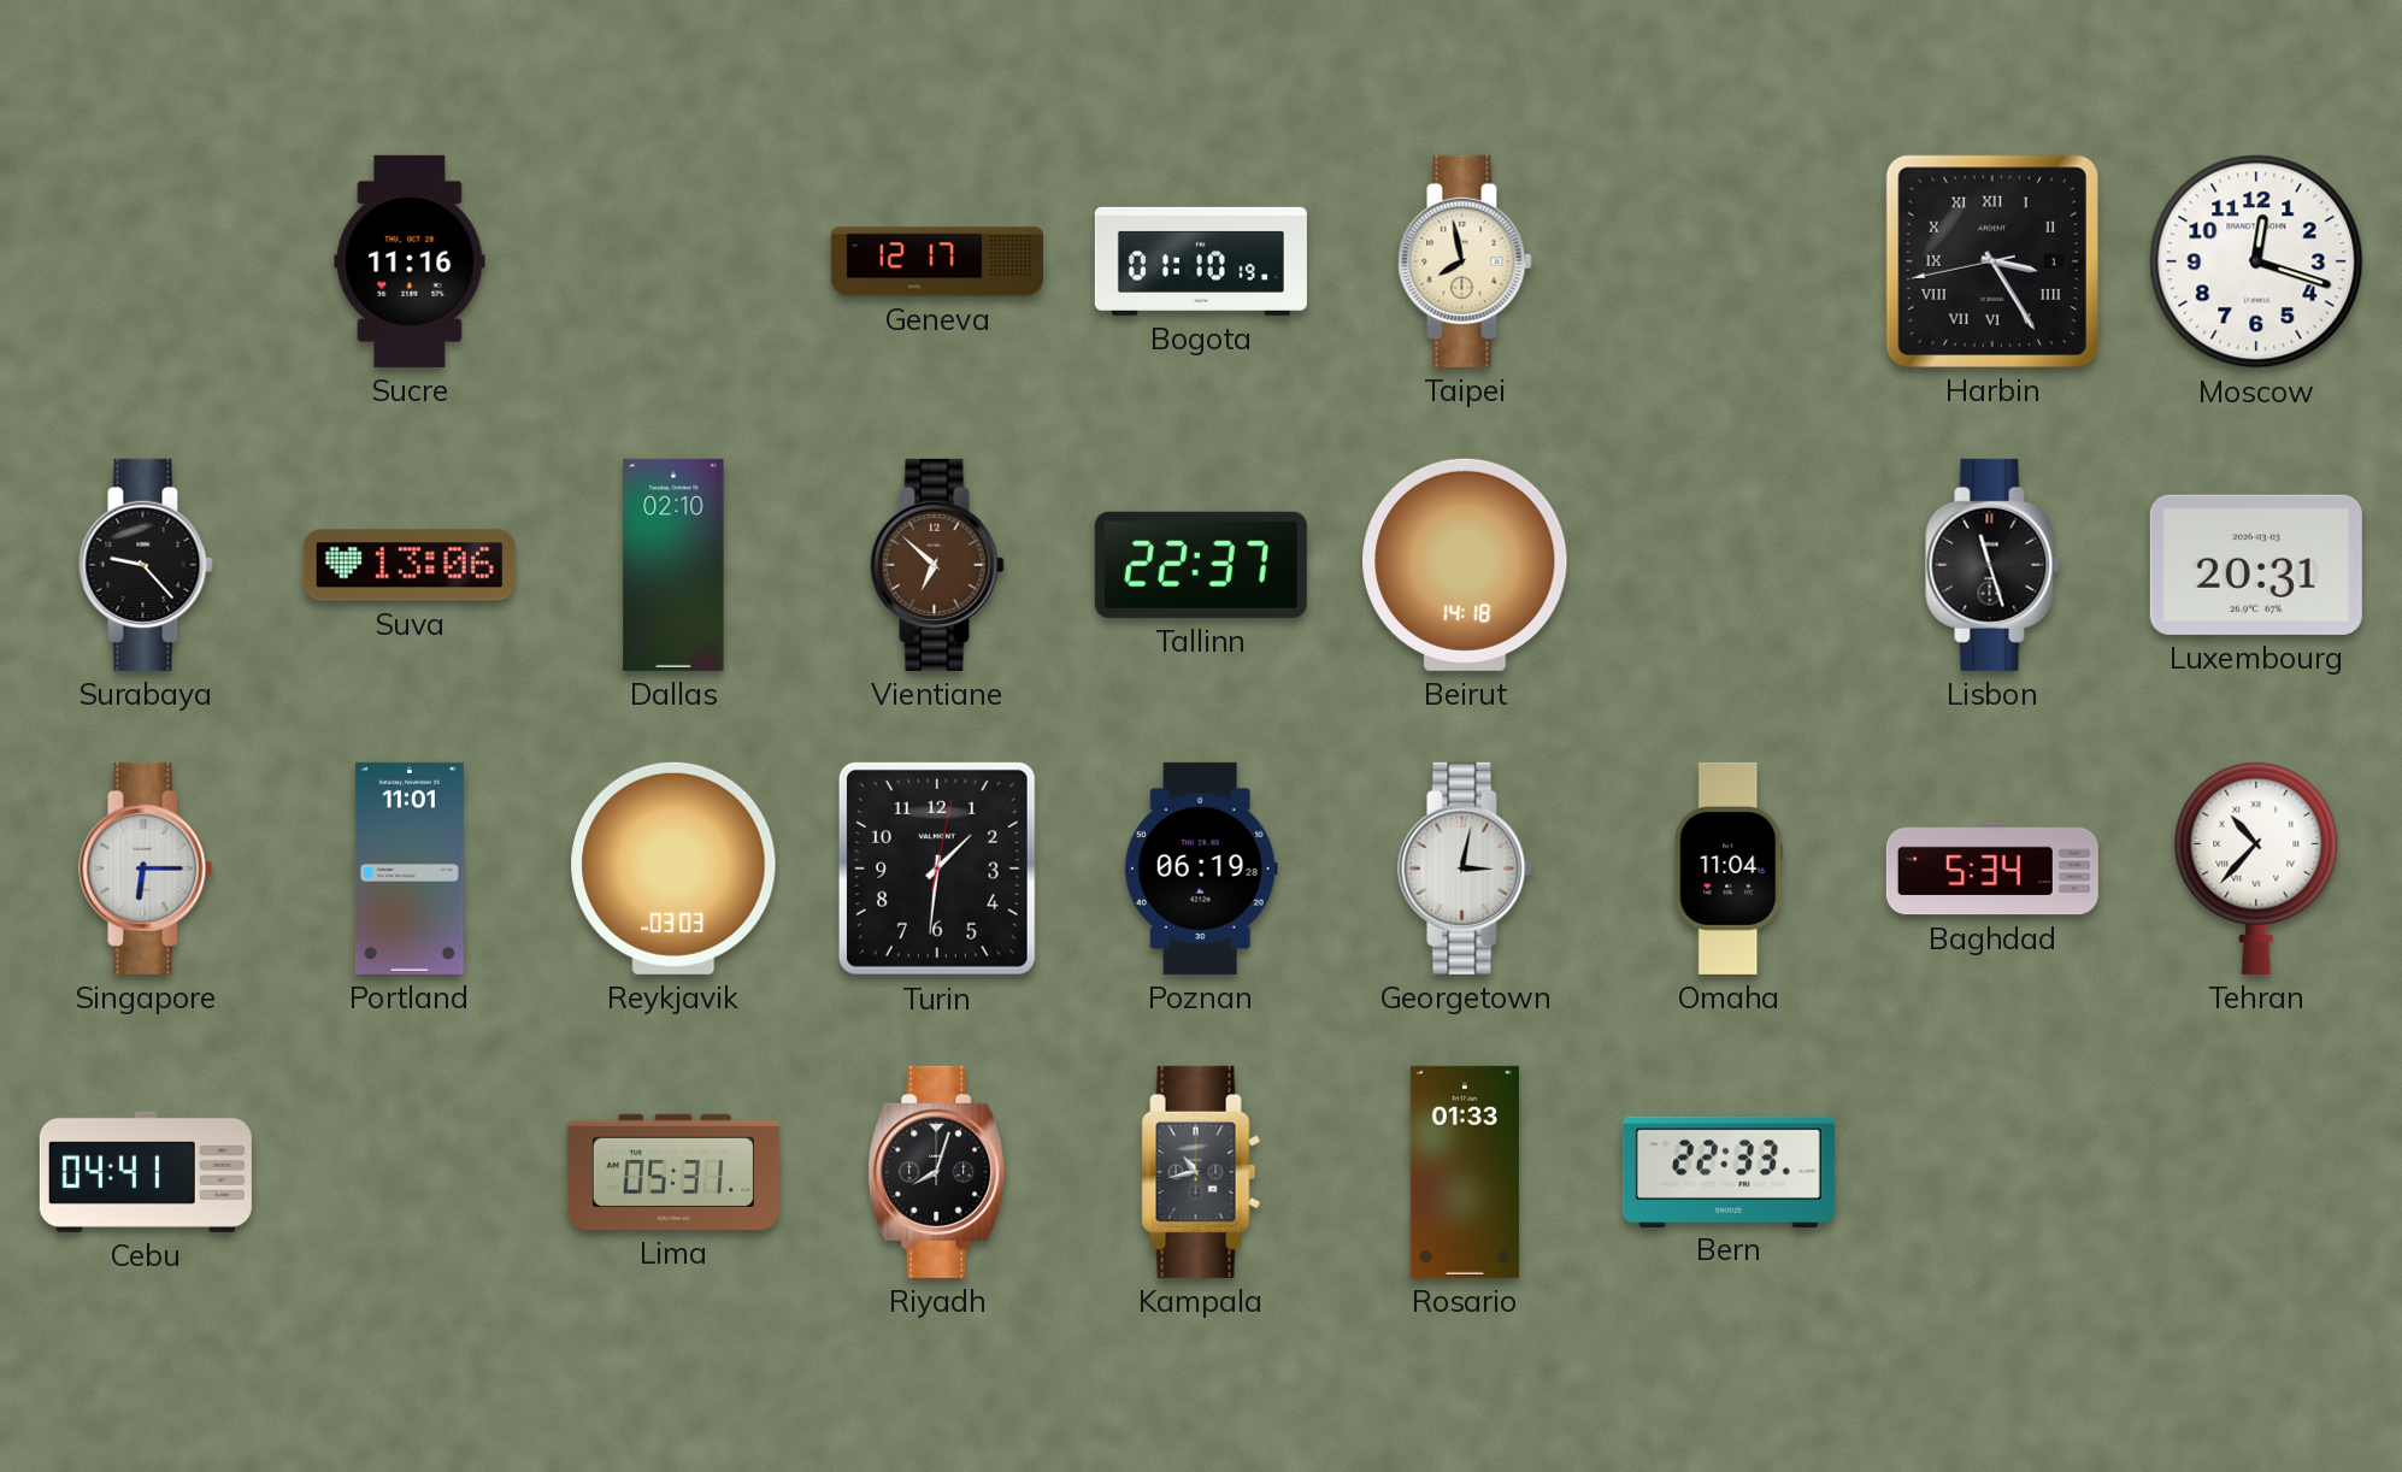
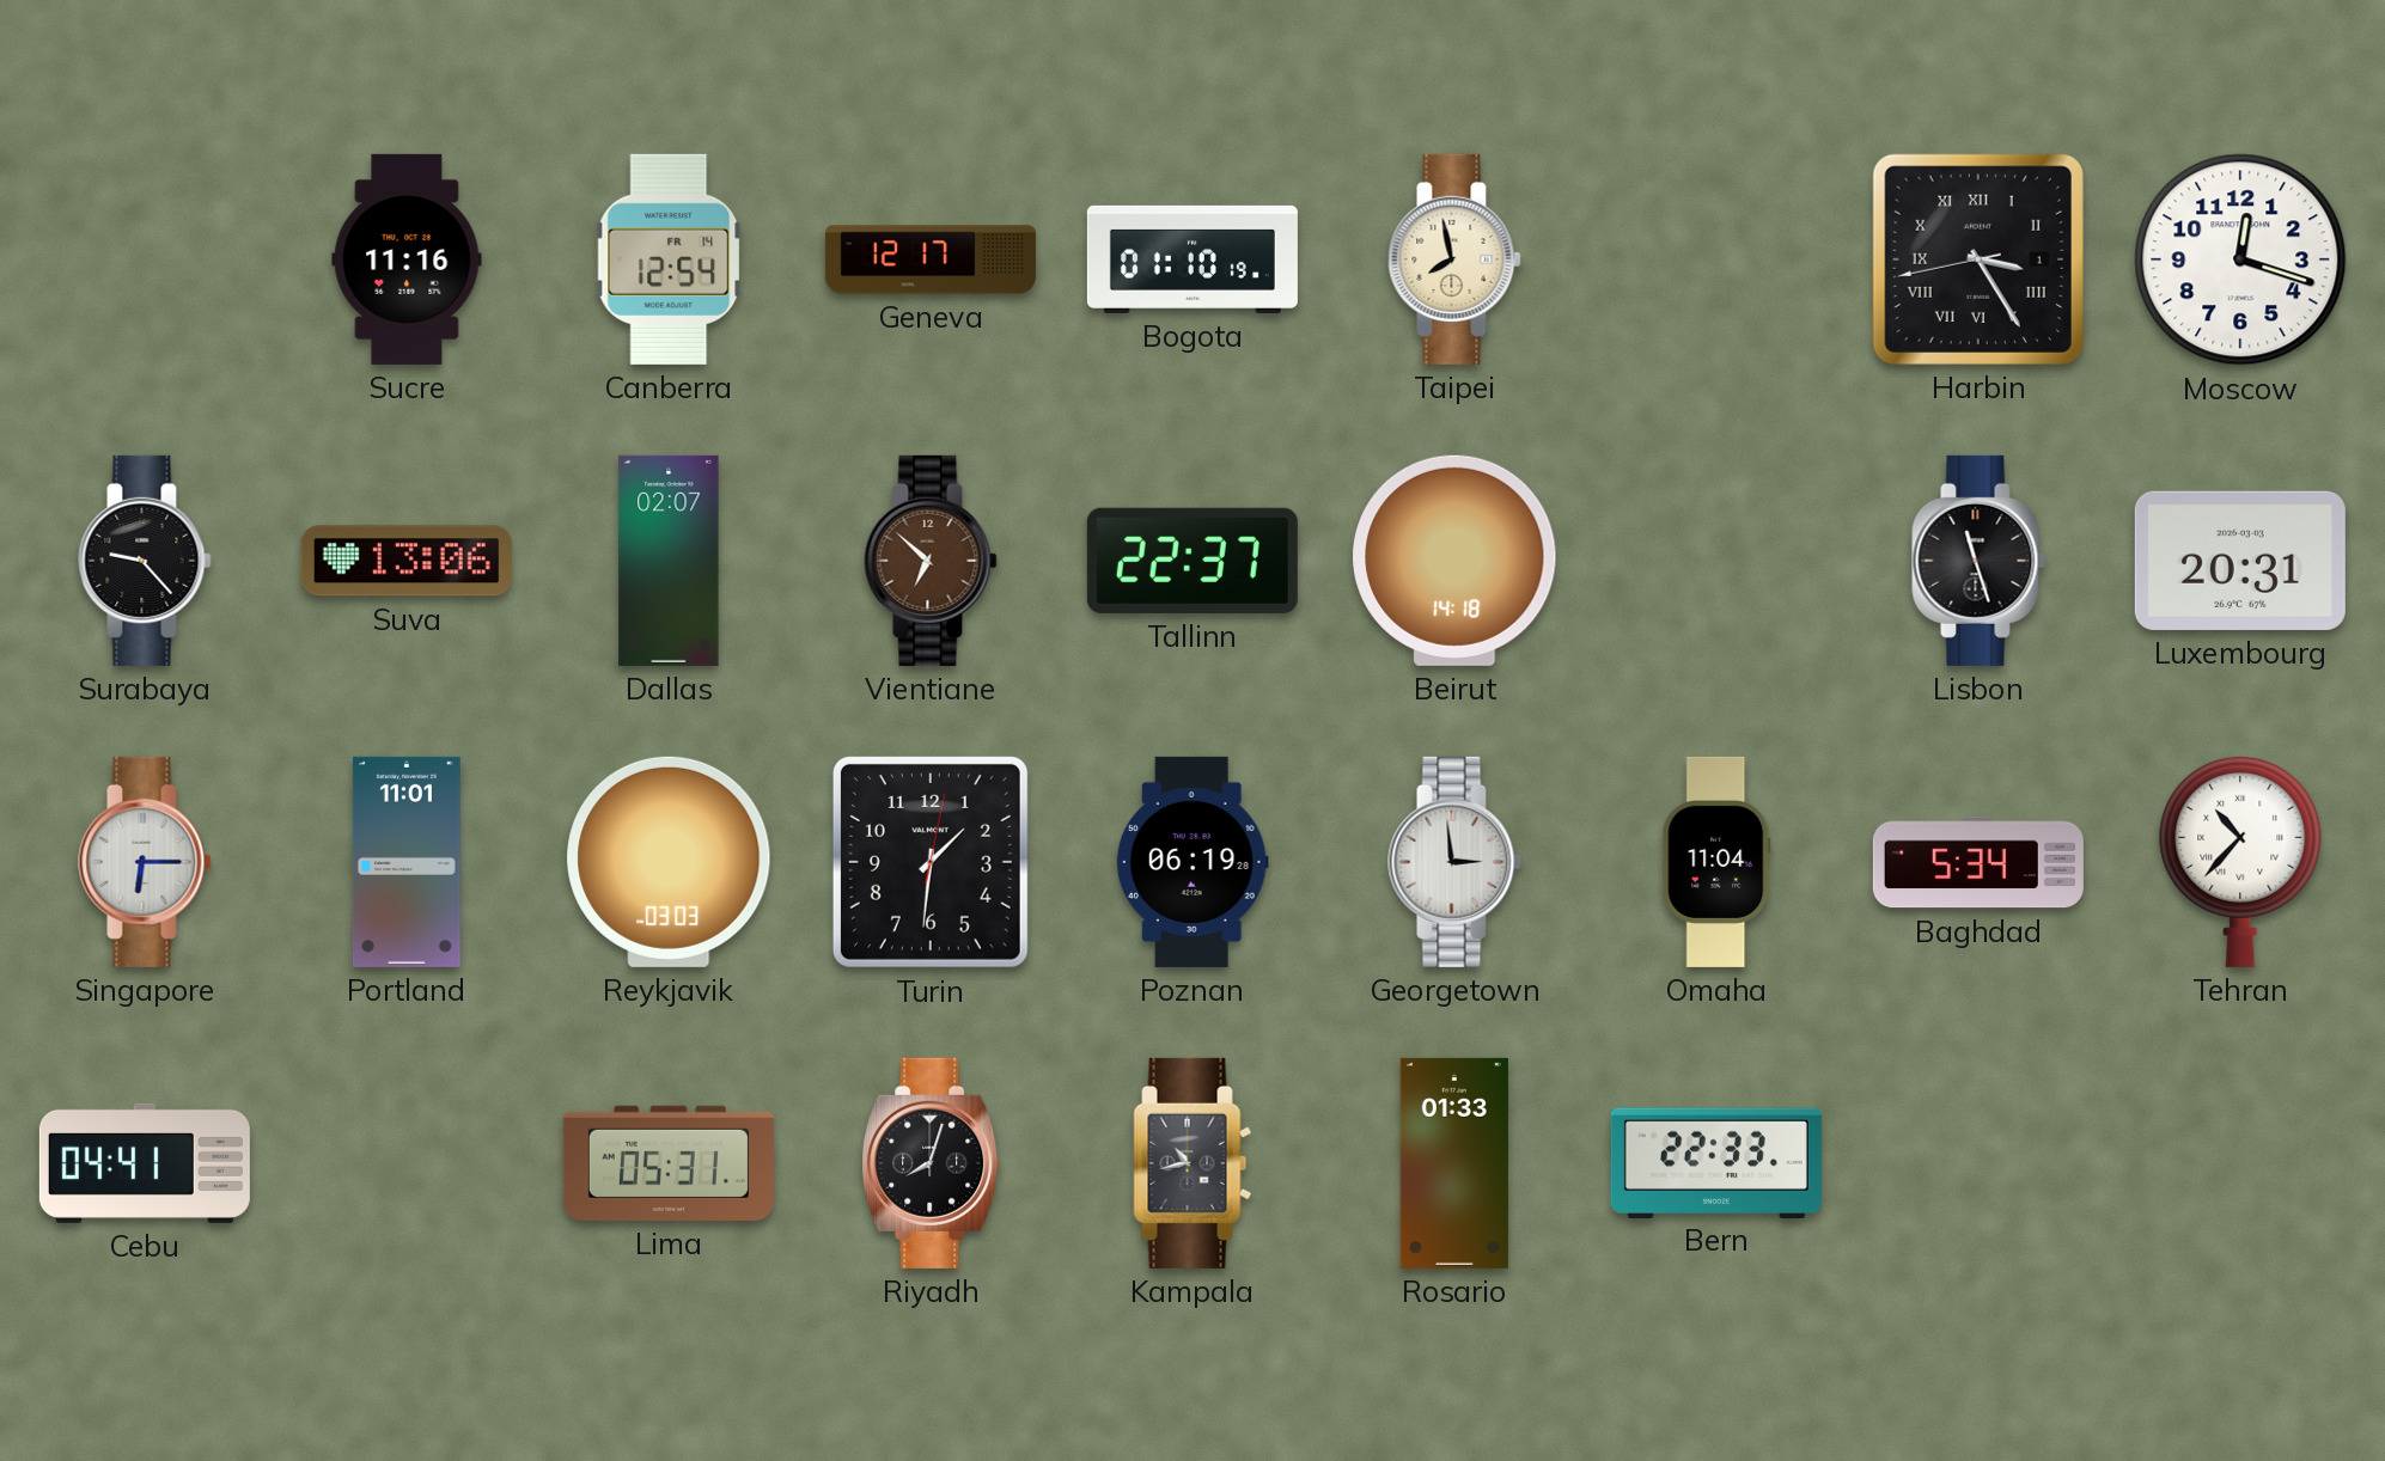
Canberra: none -> 12:54 (669, 259)
Dallas: 02:10 -> 02:07 (669, 561)
Georgetown: 3:02 -> 2:59 (1454, 862)
